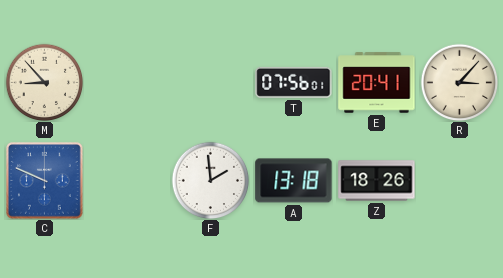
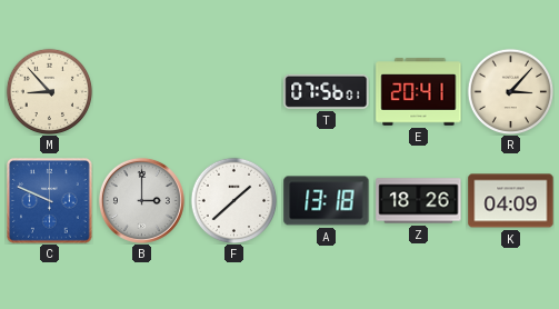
B: none -> 3:00 (141, 200)
F: 1:59 -> 1:38 (233, 200)
K: none -> 04:09 (511, 201)
